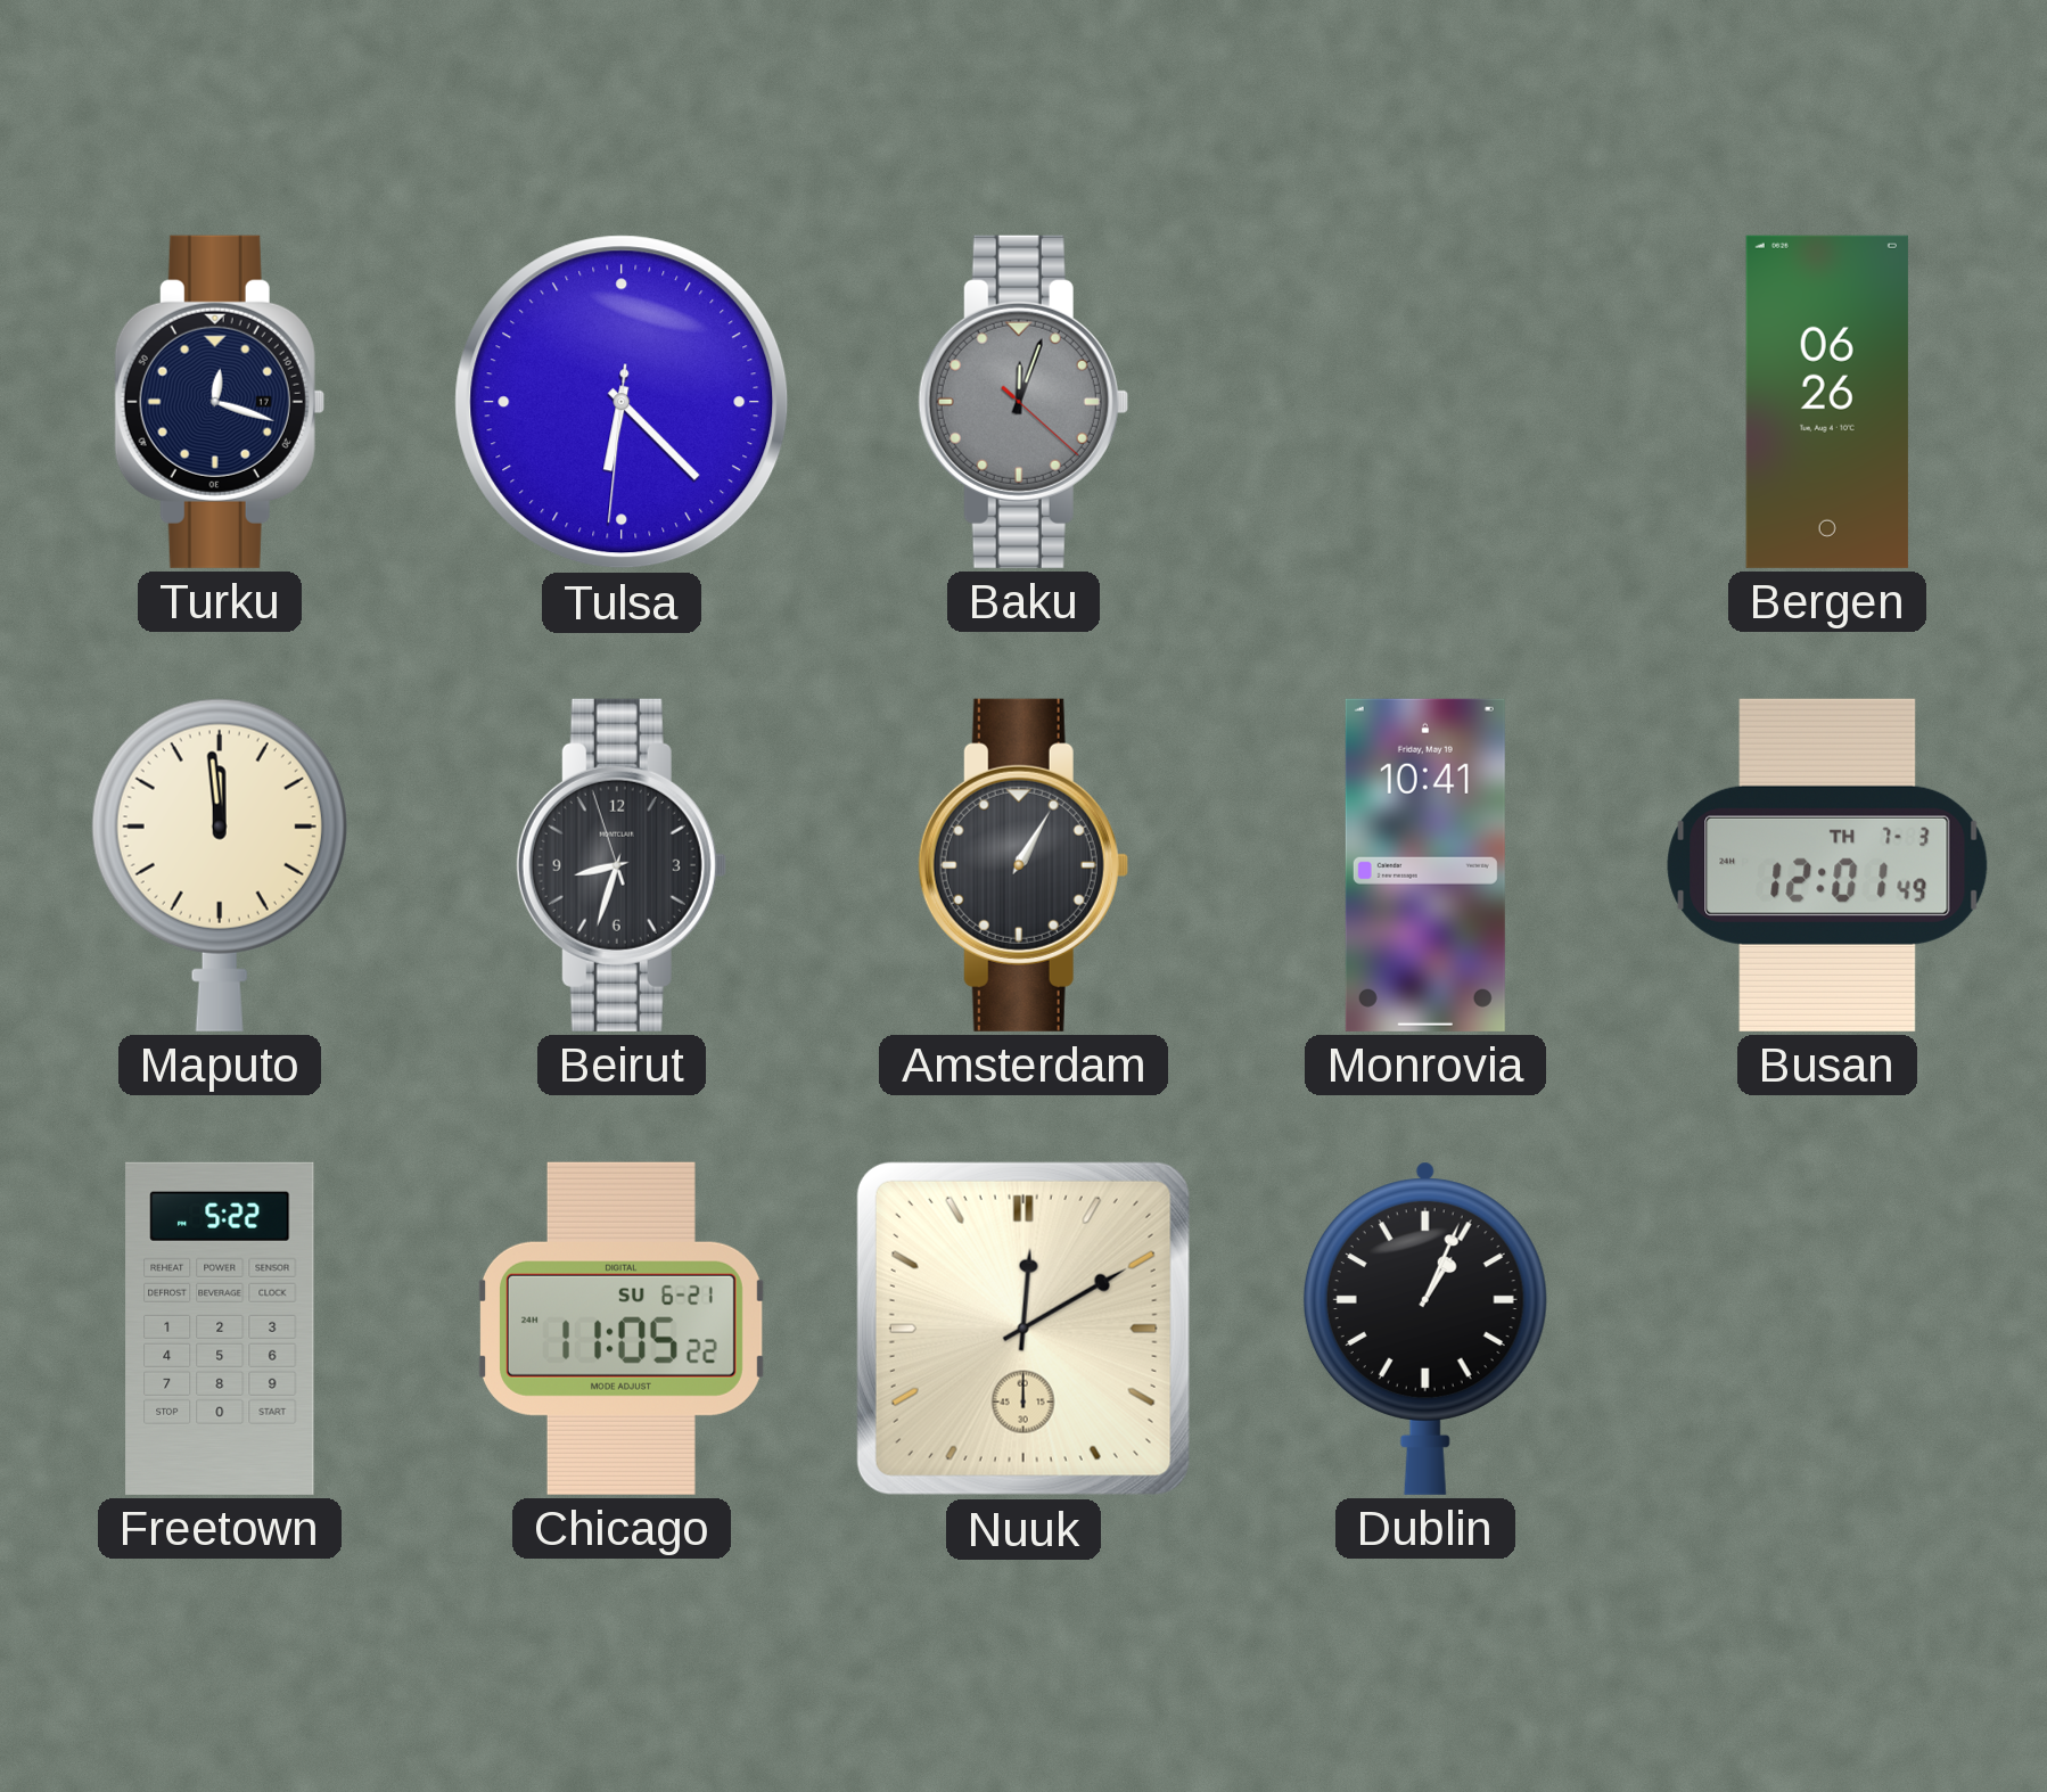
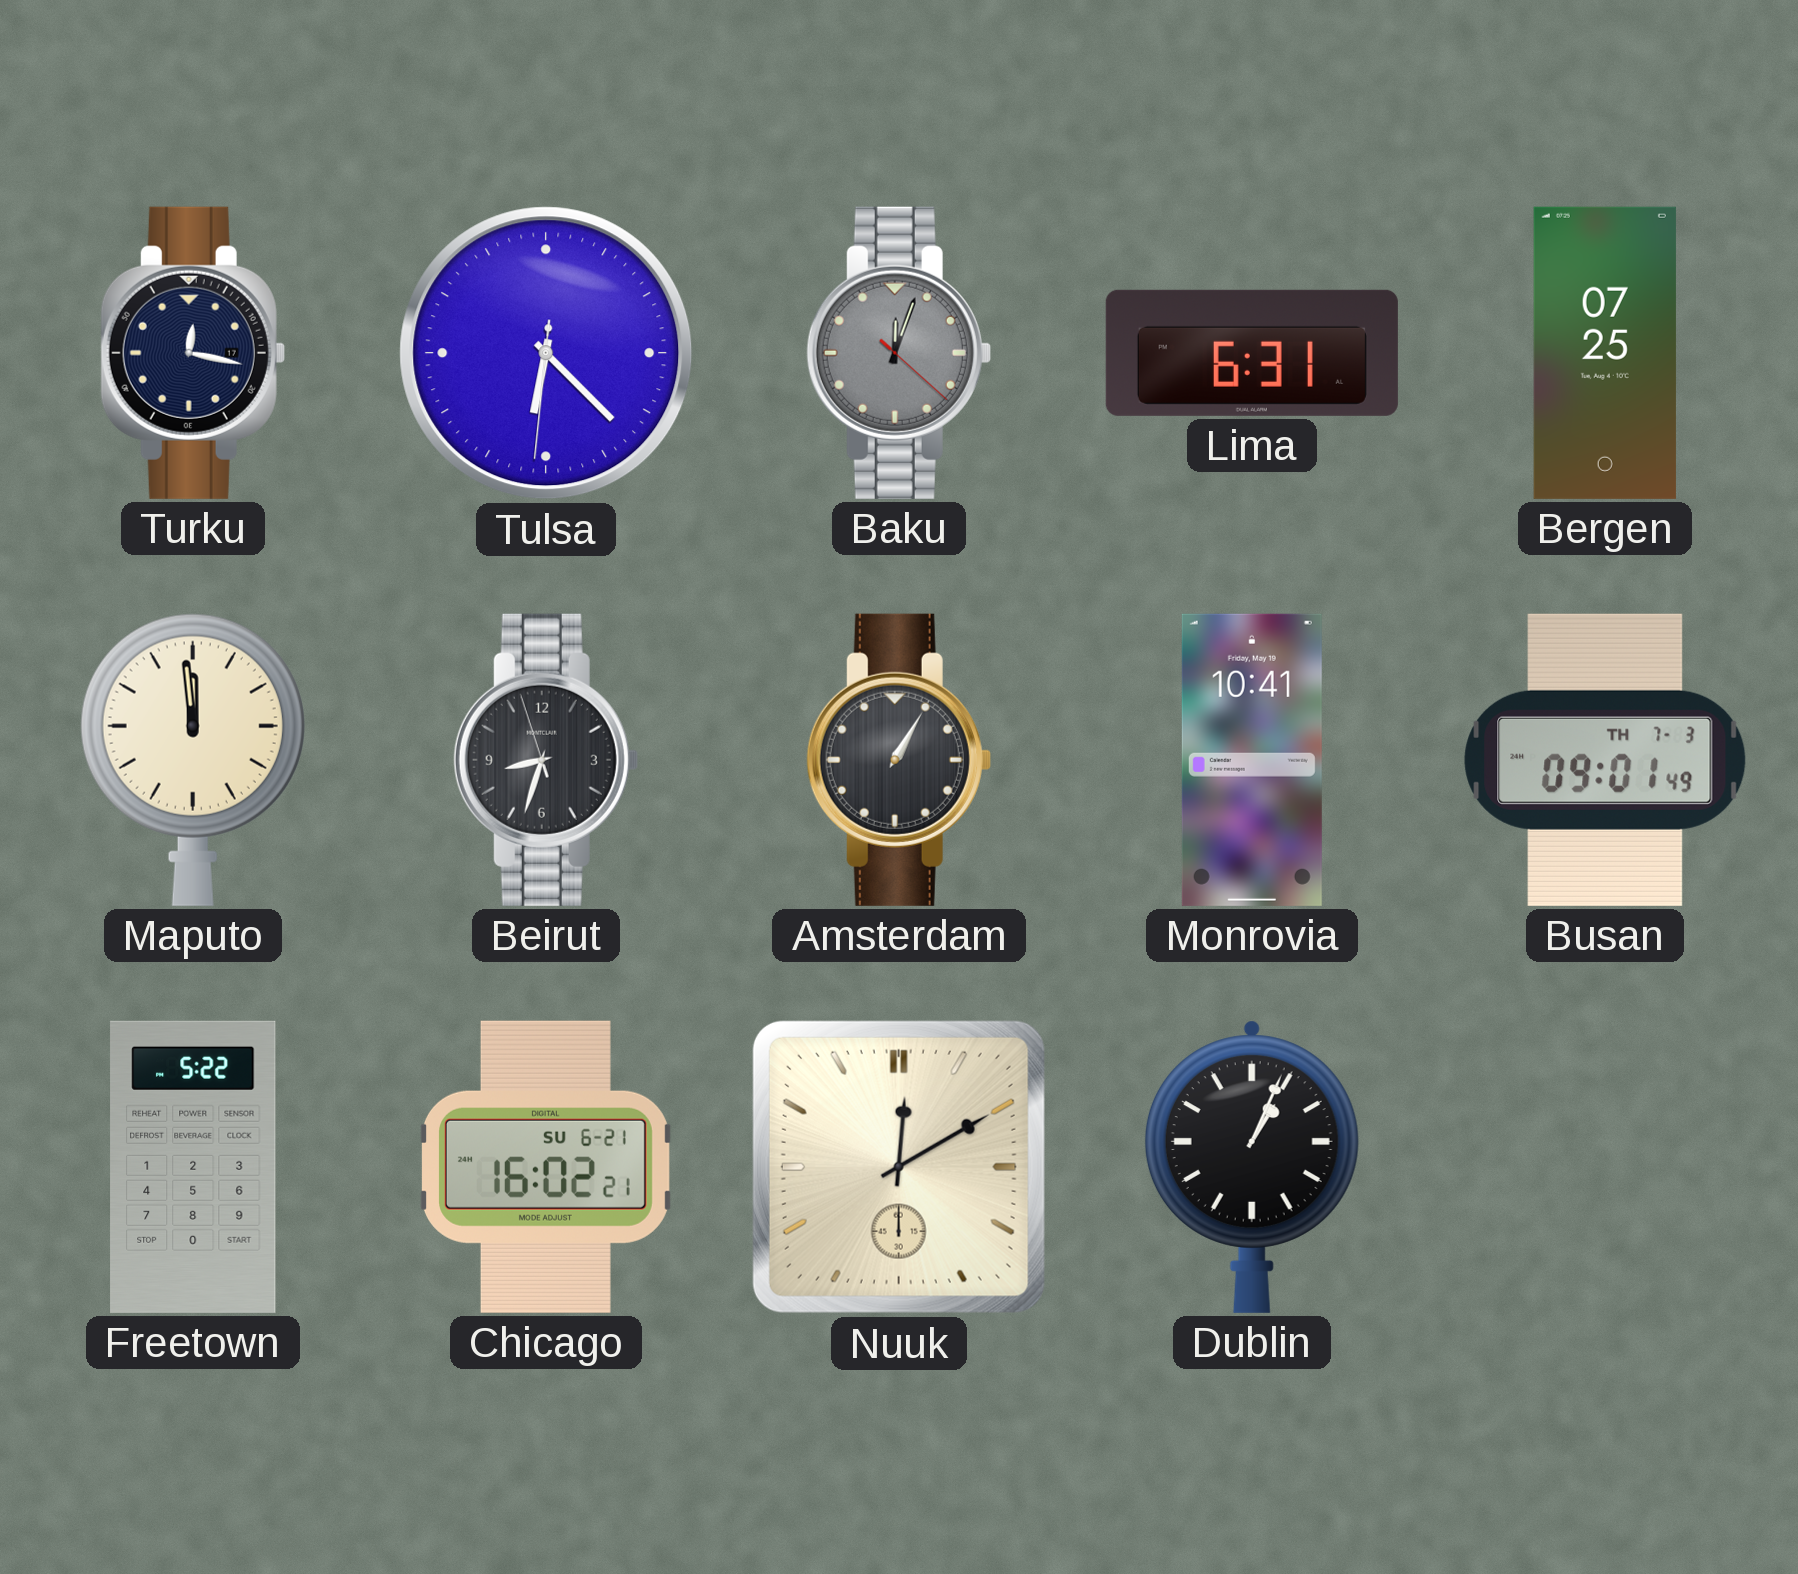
Turku: 12:18 -> 12:17 (193, 353)
Lima: none -> 6:31 (1252, 353)
Bergen: 06:26 -> 07:25 (1605, 353)
Busan: 12:01 -> 09:01 (1605, 760)
Chicago: 11:05 -> 16:02 (547, 1167)
